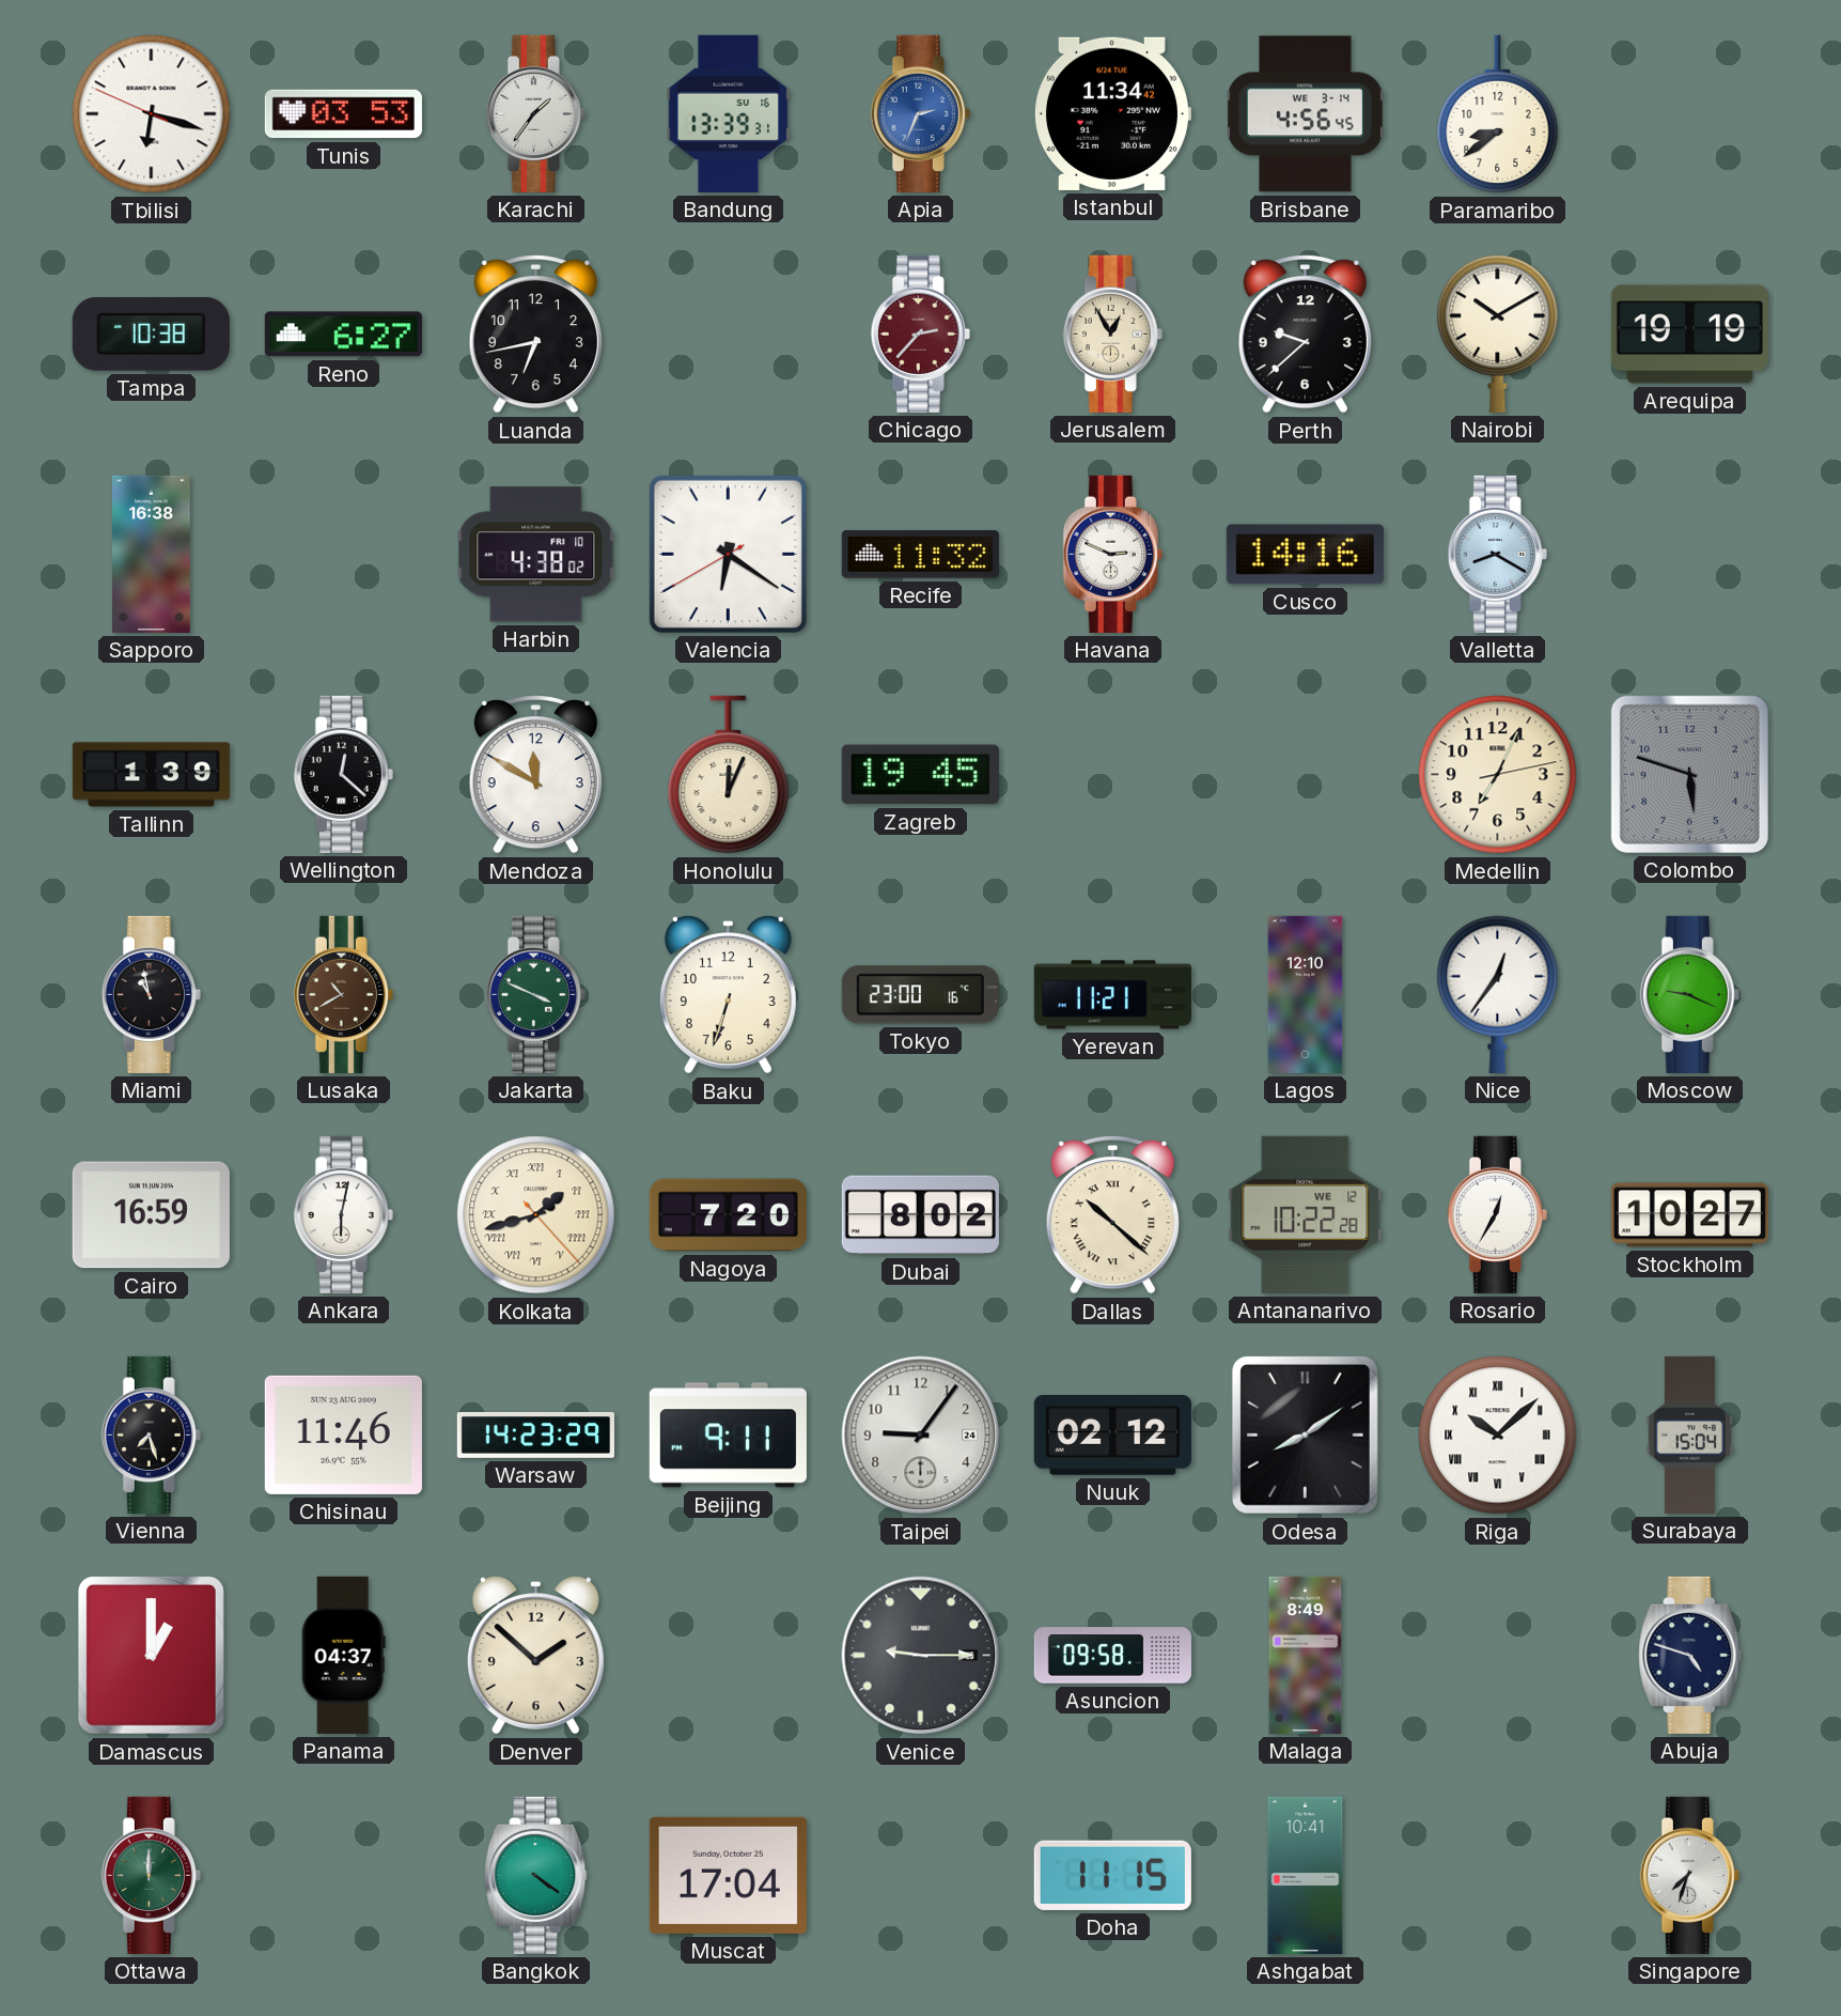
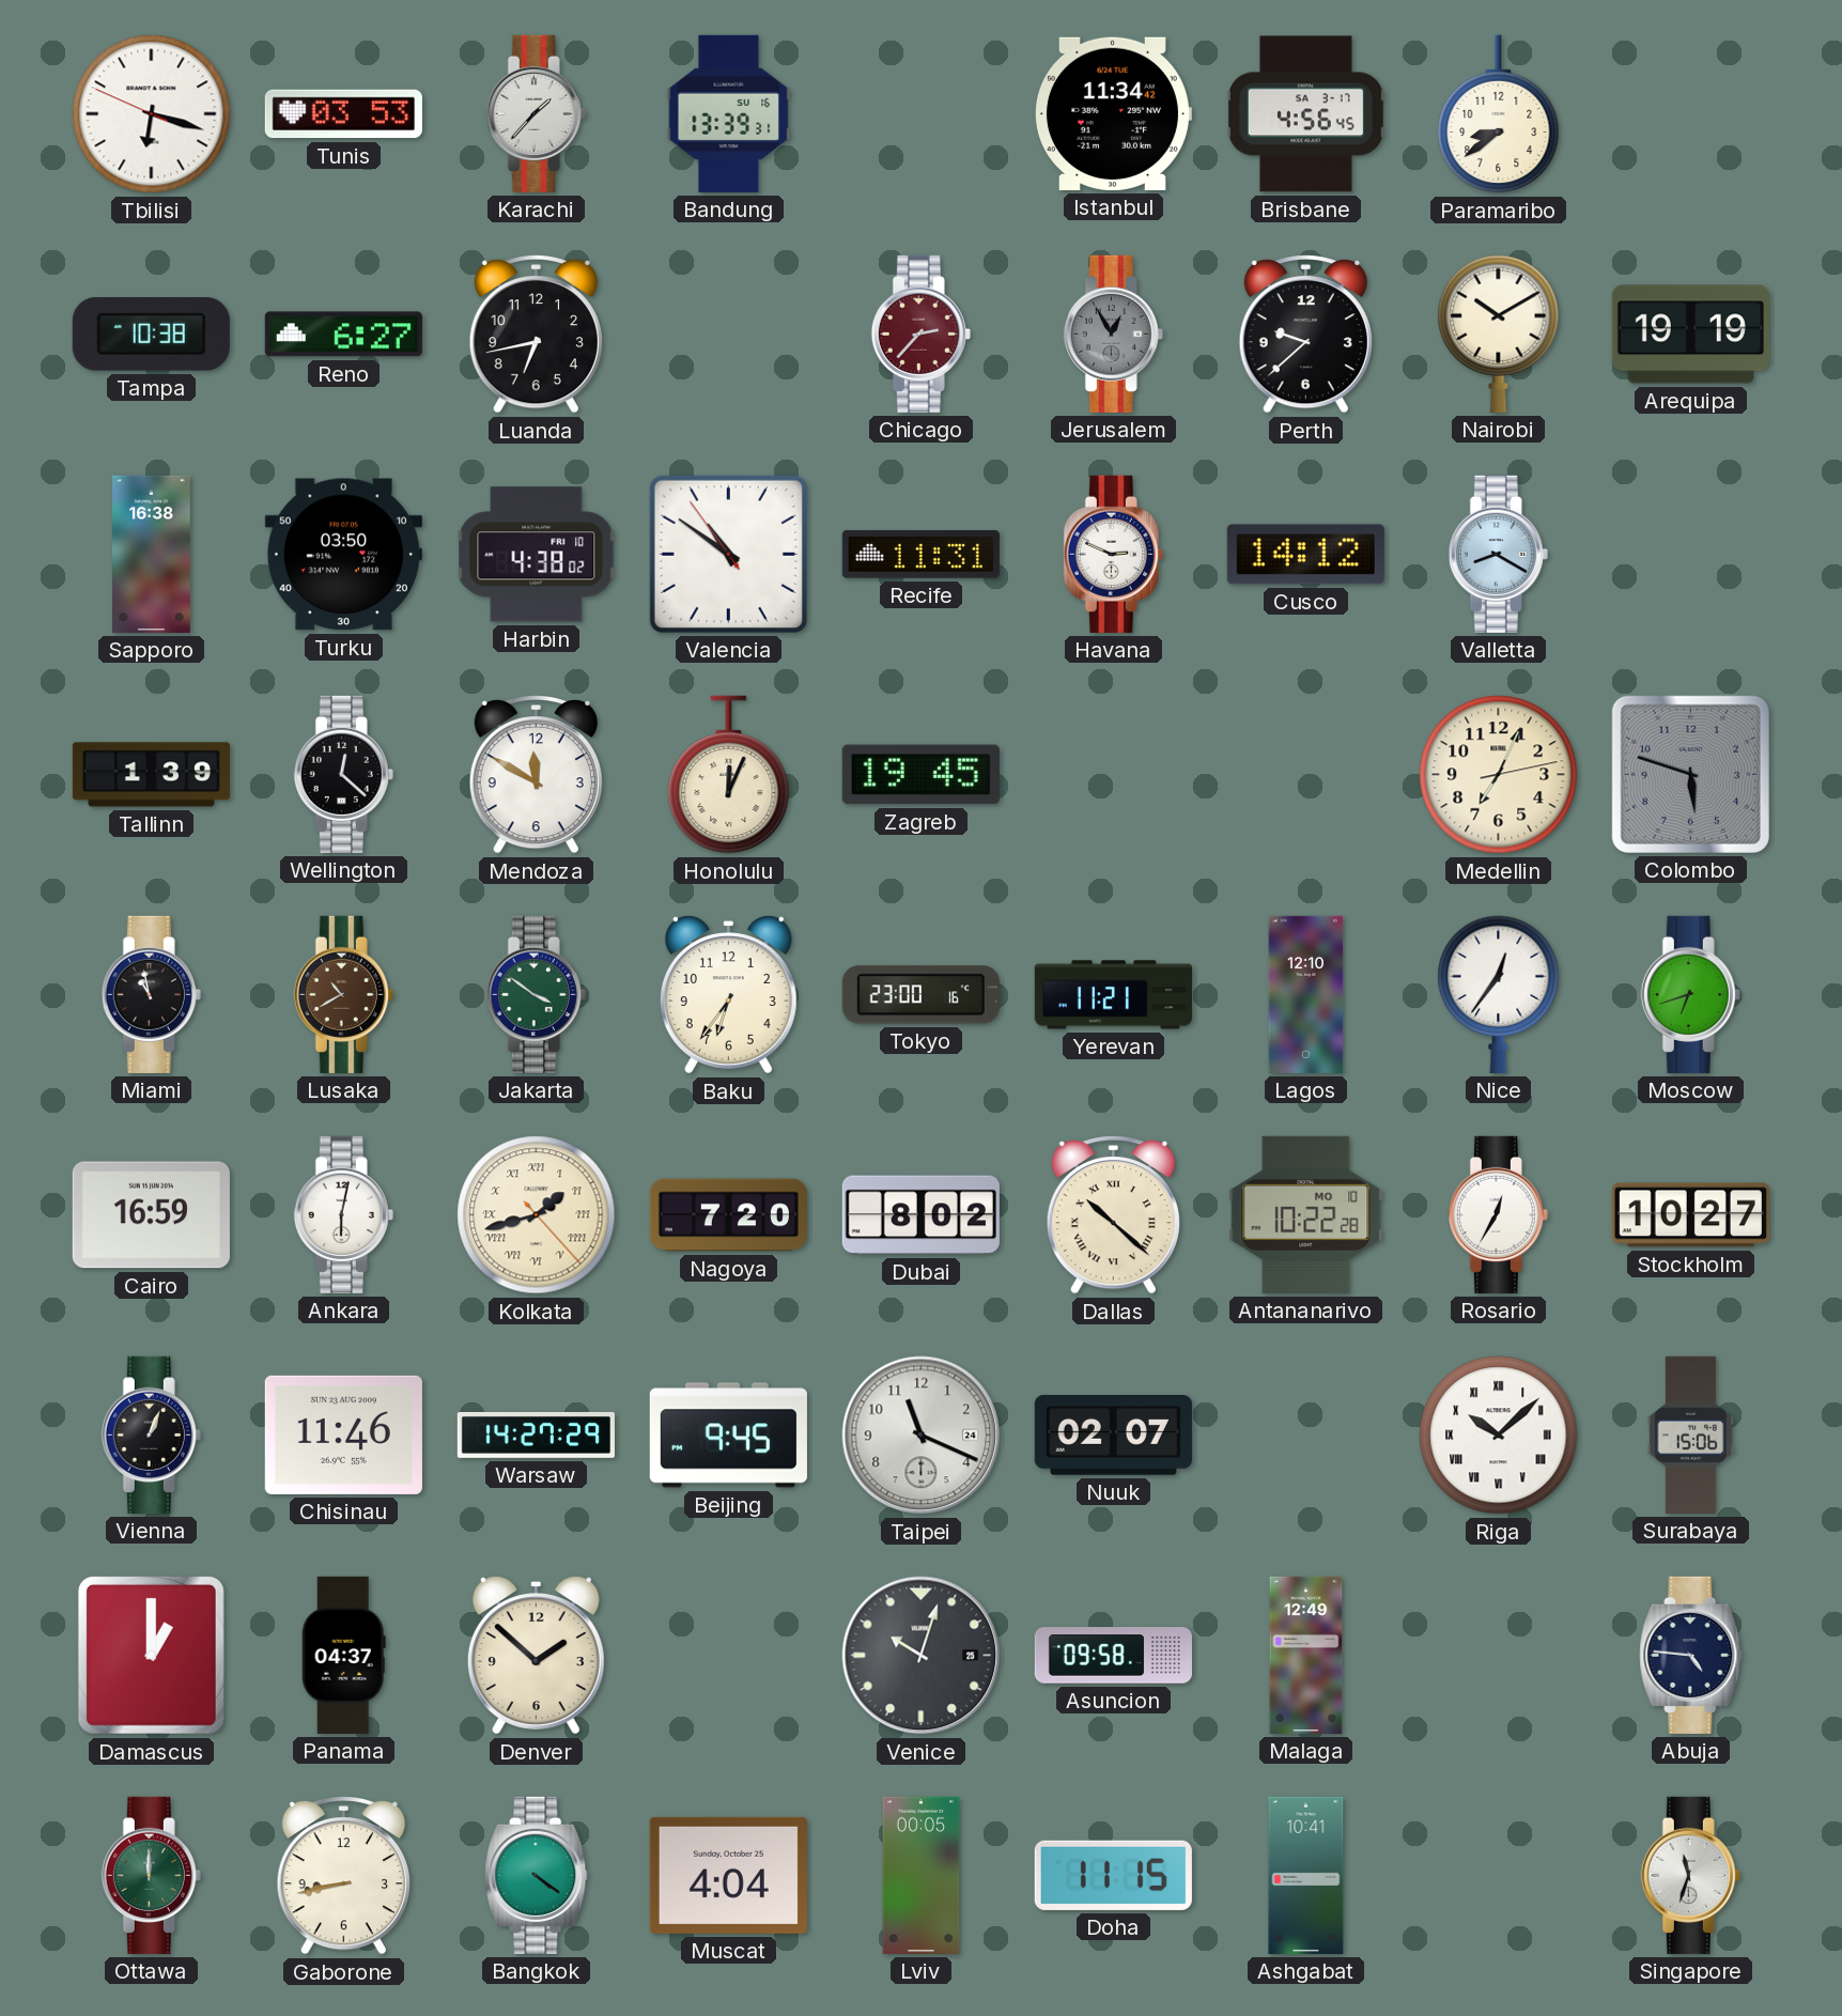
Karachi: 1:36 -> 1:37 (536, 113)
Apia: 2:34 -> none (920, 113)
Brisbane date: WE 3-14 -> SA 3-17 (1305, 114)
Jerusalem dial: cream -> grey (1113, 334)
Turku: none -> 03:50 (343, 555)
Valencia: 6:20 -> 10:50 (728, 554)
Recife: 11:32 -> 11:31 (920, 555)
Cusco: 14:16 -> 14:12 (1305, 555)
Jakarta: 3:49 -> 3:51 (536, 994)
Baku: 6:33 -> 6:36 (728, 995)
Moscow: 9:19 -> 6:42 (1690, 994)
Antananarivo date: WE 12 -> MO 10 (1306, 1214)
Vienna: 7:27 -> 1:04 (151, 1435)
Warsaw: 14:23 -> 14:27 (536, 1435)
Beijing: 9:11 -> 9:45 (728, 1436)
Taipei: 9:06 -> 11:19 (922, 1436)
Nuuk: 02:12 -> 02:07 (1113, 1436)
Odesa: 8:09 -> none (1305, 1435)
Surabaya: 15:04 -> 15:06 (1690, 1435)
Venice: 9:15 -> 10:03 (922, 1656)
Malaga: 8:49 -> 12:49 (1306, 1655)
Abuja: 4:48 -> 4:46 (1691, 1655)
Gaborone: none -> 8:43 (343, 1876)
Muscat: 17:04 -> 4:04 (728, 1875)
Lviv: none -> 00:05 (922, 1875)
Singapore: 7:33 -> 11:33 (1690, 1875)
